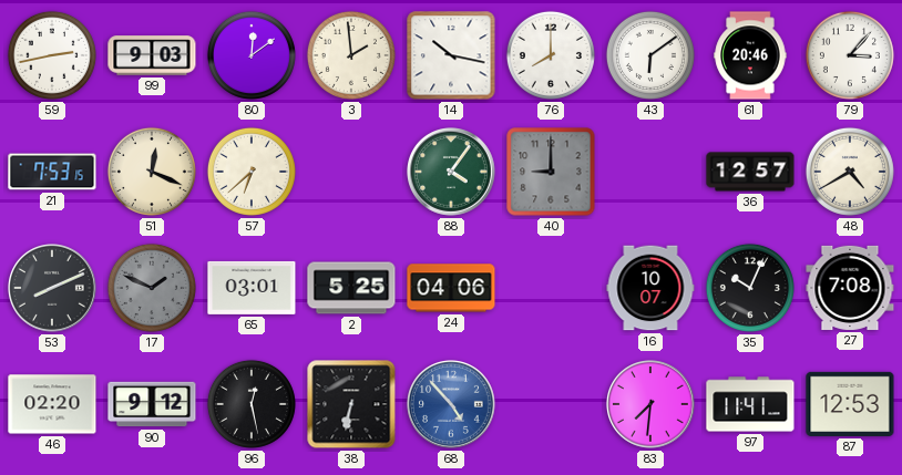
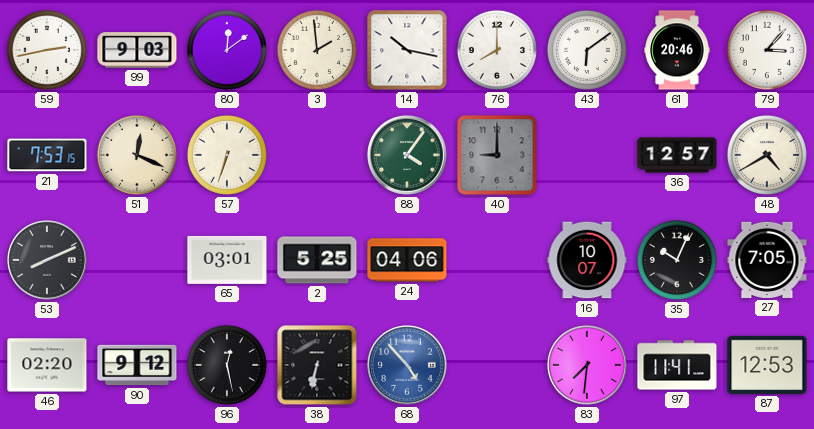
57: 6:38 -> 6:33 (227, 155)
17: 1:49 -> none (152, 288)
27: 7:08 -> 7:05 (767, 260)
